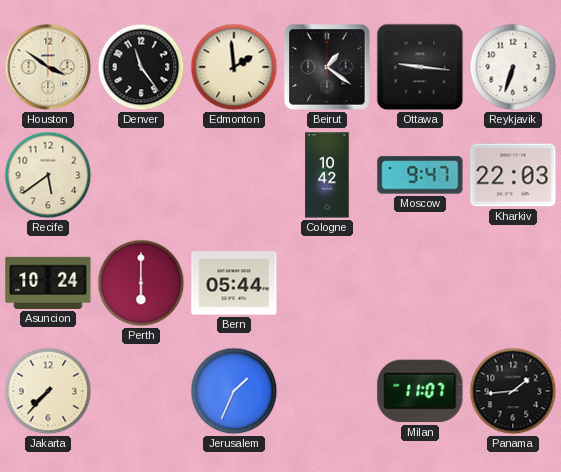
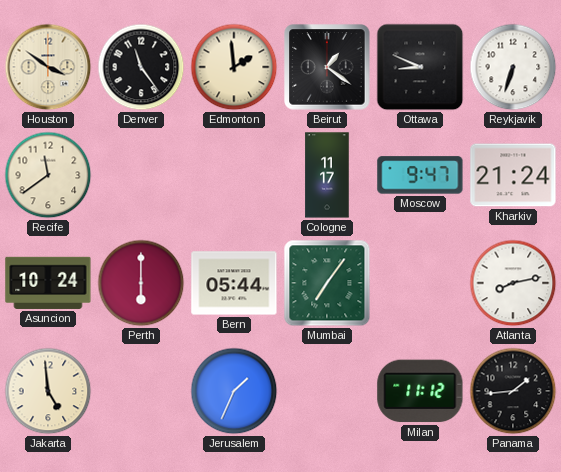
Ottawa: 9:16 -> 8:49 (420, 67)
Recife: 5:39 -> 11:39 (48, 175)
Cologne: 10:42 -> 11:17 (327, 175)
Kharkiv: 22:03 -> 21:24 (513, 175)
Mumbai: none -> 7:06 (327, 283)
Atlanta: none -> 8:13 (513, 283)
Jakarta: 7:37 -> 4:59 (48, 391)
Milan: 11:07 -> 11:12 (420, 391)
